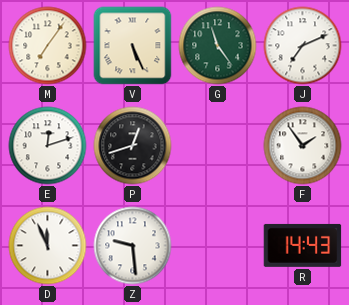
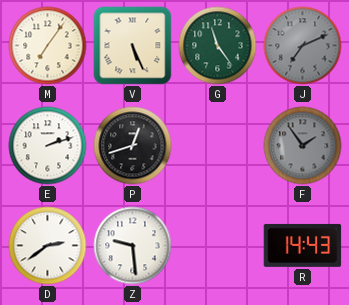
J dial: white -> grey (303, 46)
E: 12:12 -> 2:12 (48, 146)
F dial: white -> grey (303, 146)
D: 11:56 -> 2:39 (48, 246)
